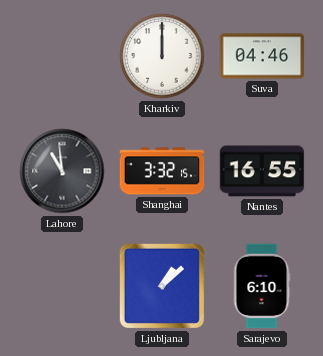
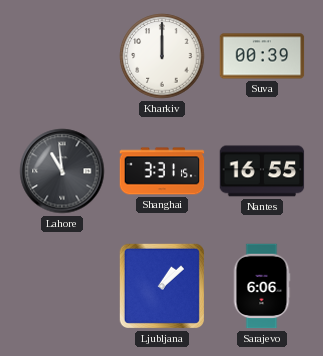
Suva: 04:46 -> 00:39 (262, 56)
Shanghai: 3:32 -> 3:31 (162, 171)
Sarajevo: 6:10 -> 6:06 (262, 286)
